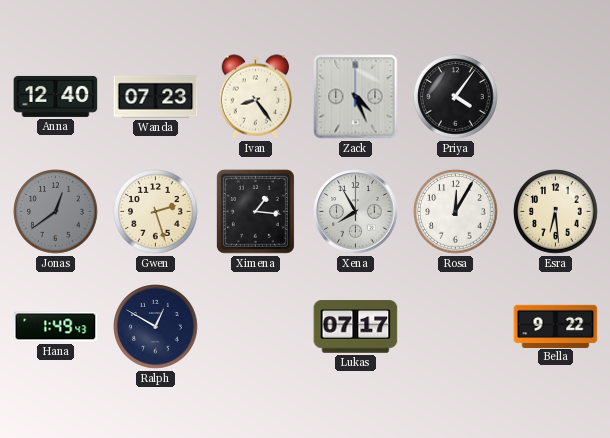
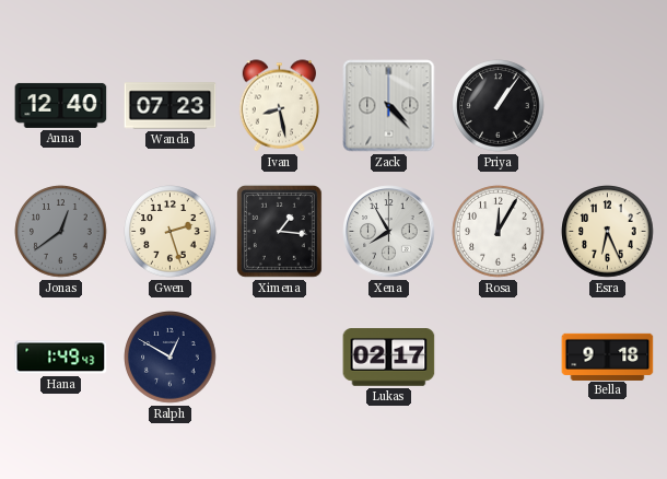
Ivan: 8:24 -> 8:28 (280, 106)
Zack: 4:26 -> 4:23 (389, 106)
Priya: 4:06 -> 1:06 (499, 106)
Esra: 6:29 -> 6:26 (608, 232)
Lukas: 07:17 -> 02:17 (389, 358)
Bella: 9:22 -> 9:18 (608, 357)
